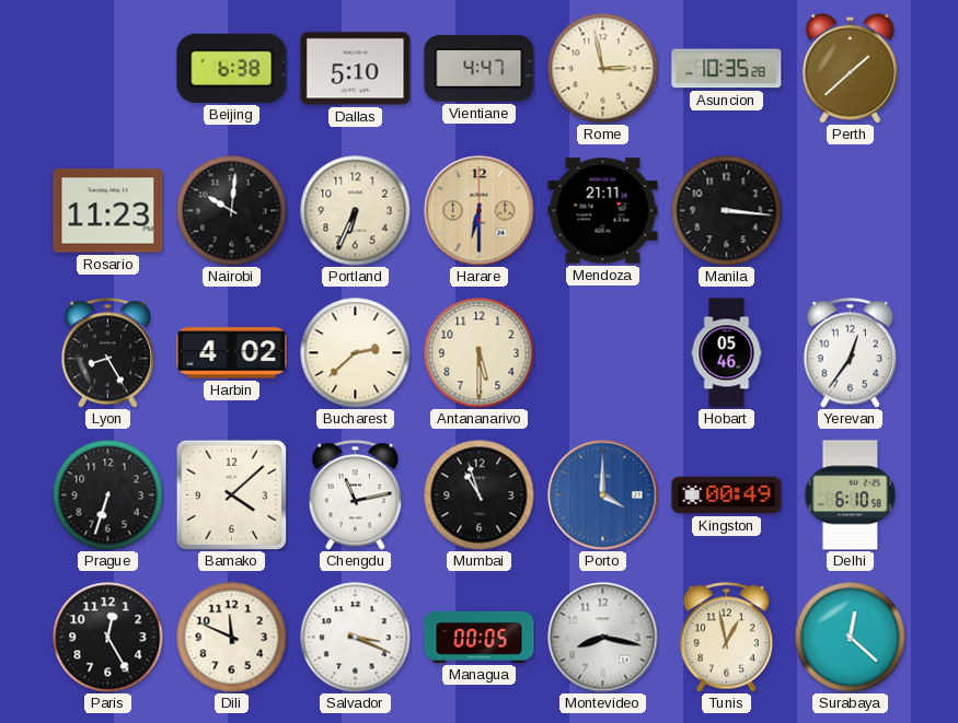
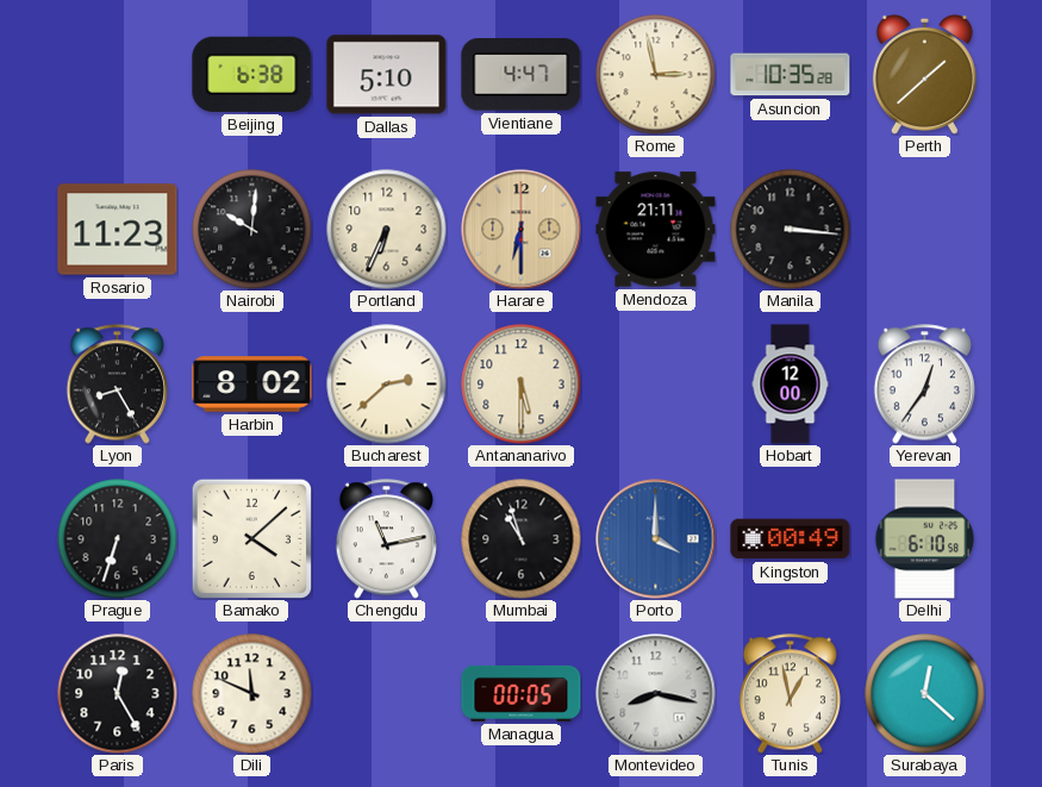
Harbin: 4:02 -> 8:02 (252, 385)
Hobart: 05:46 -> 12:00 (791, 385)
Salvador: 3:19 -> none (356, 638)
